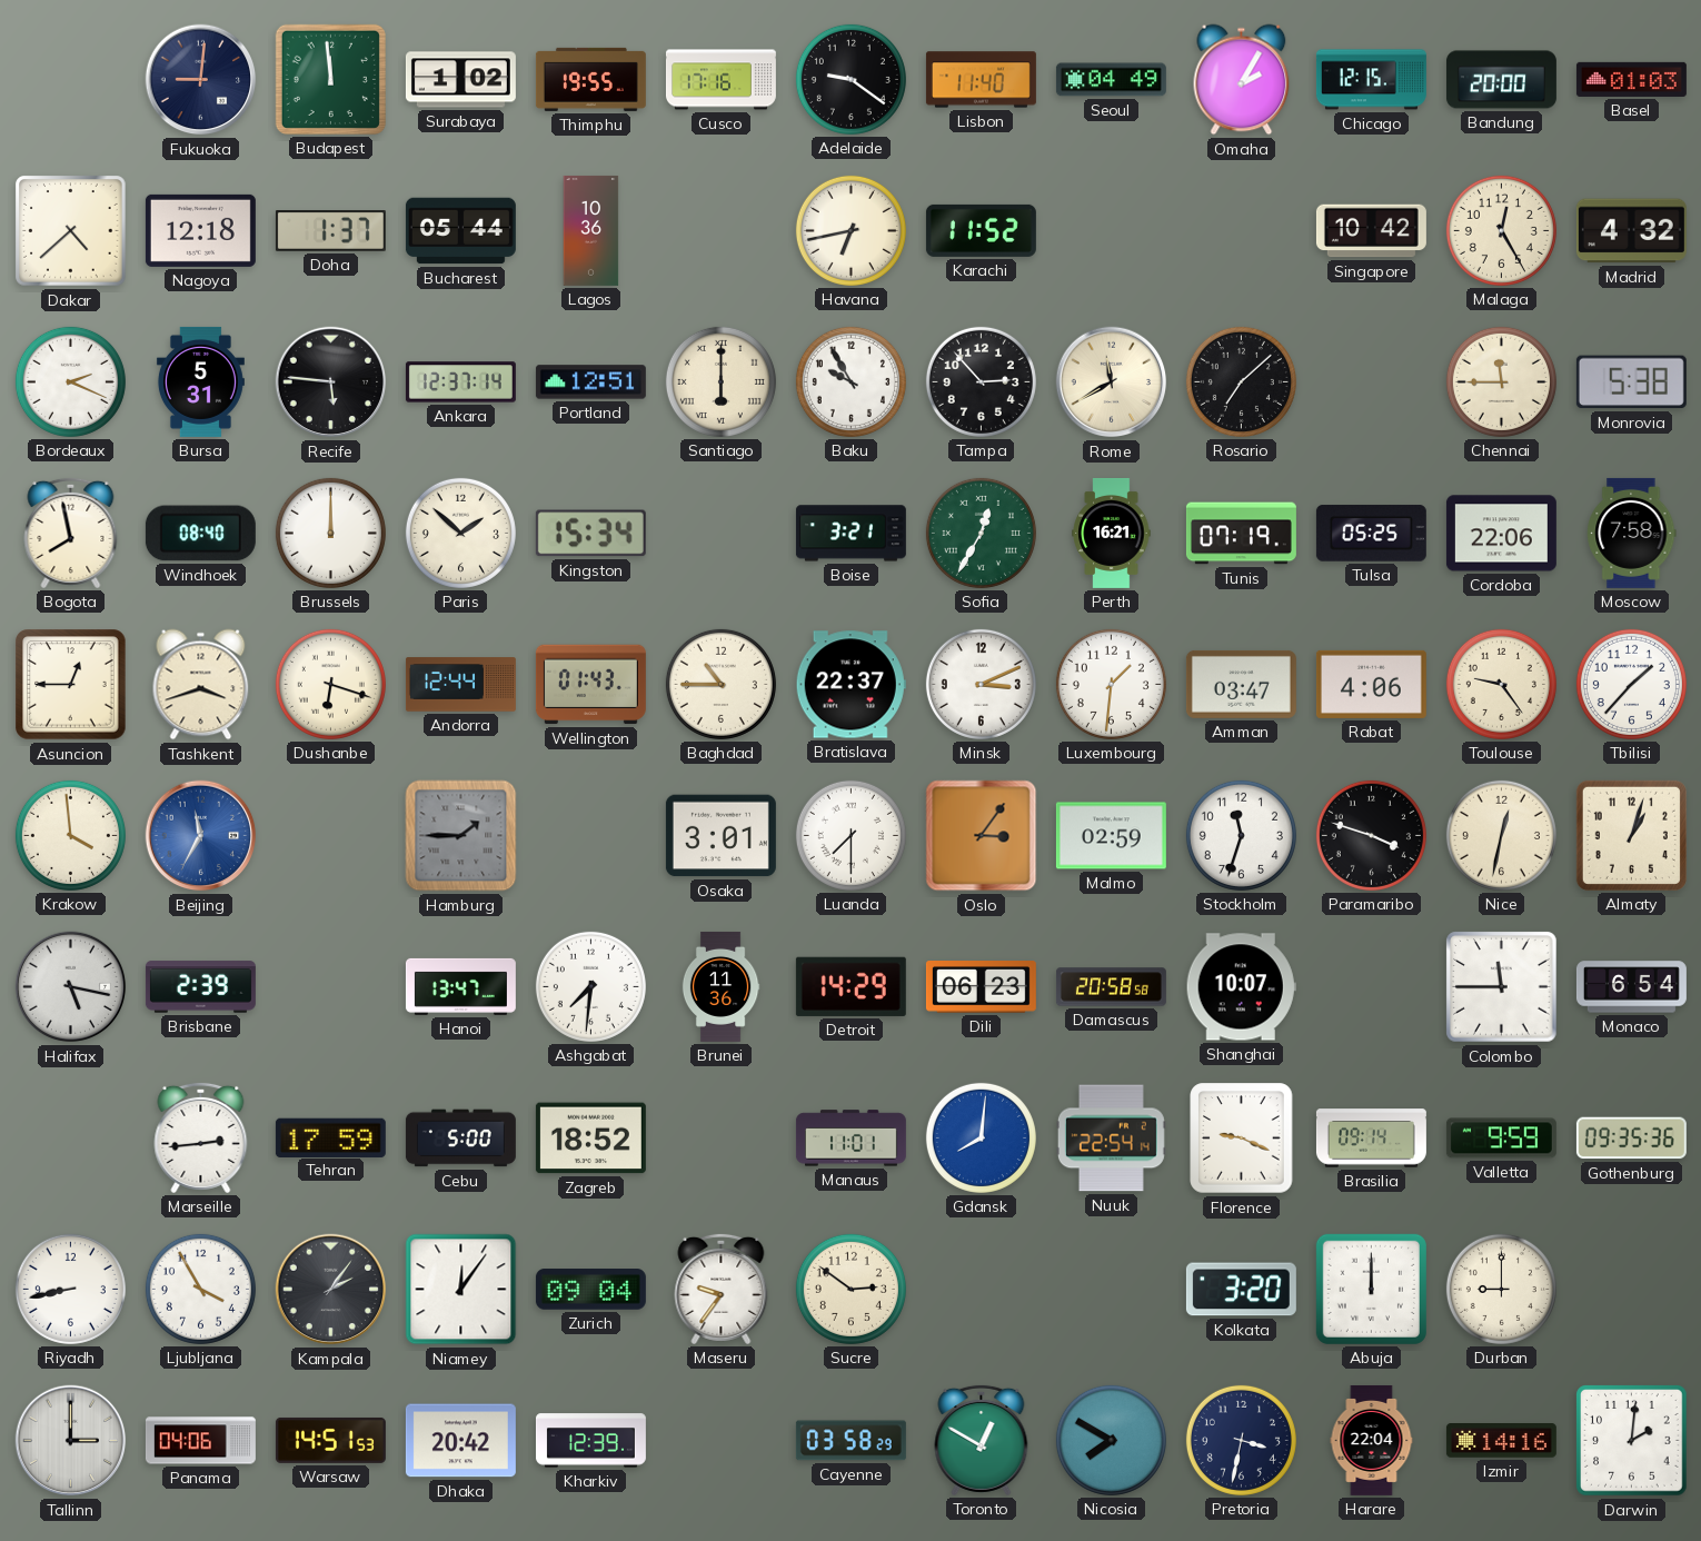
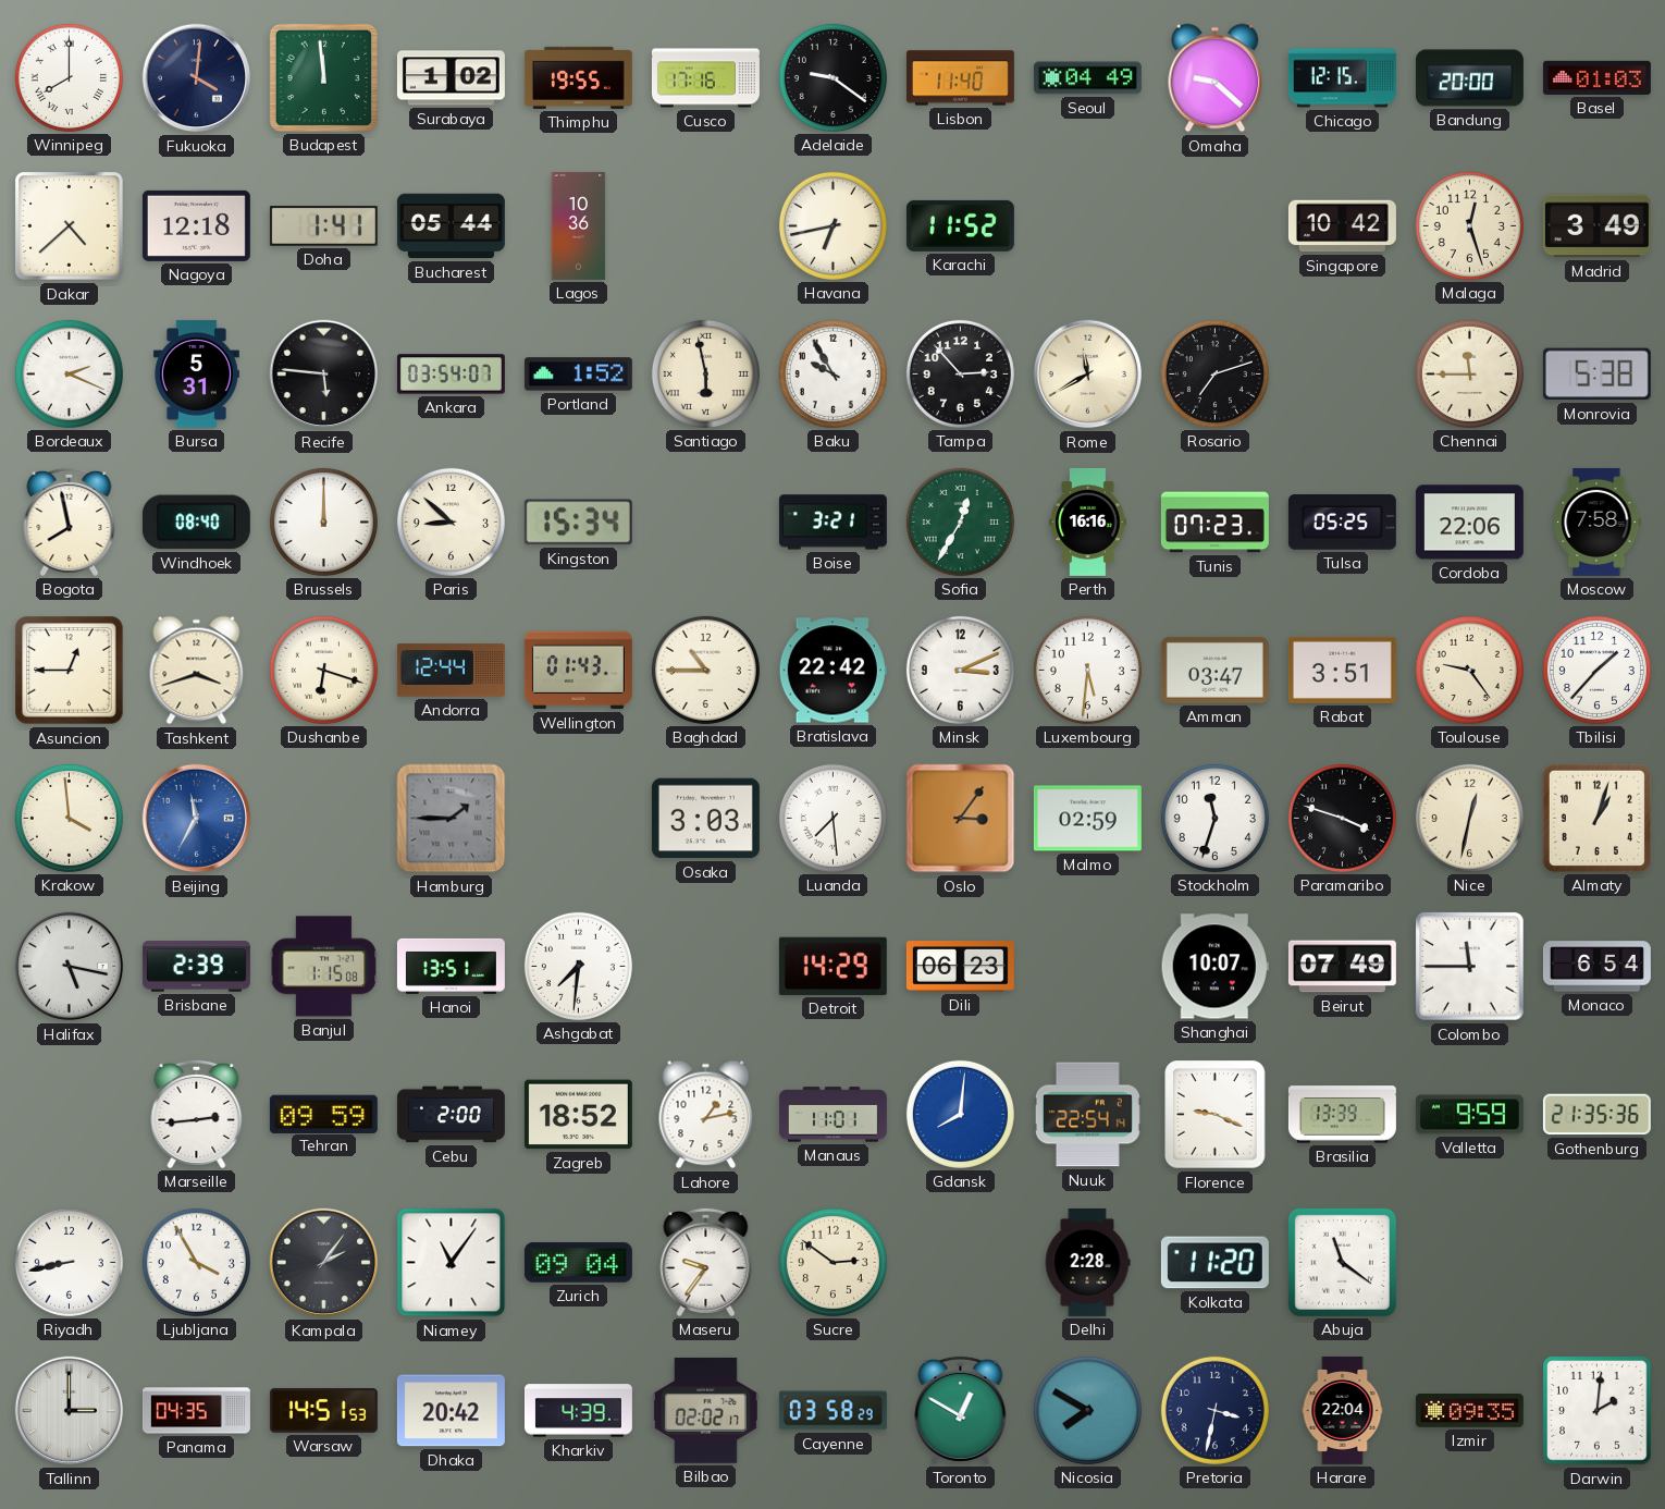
Winnipeg: none -> 8:00 (69, 77)
Fukuoka: 9:01 -> 4:01 (197, 78)
Omaha: 2:05 -> 9:22 (1216, 78)
Doha: 1:37 -> 1:41 (323, 226)
Malaga: 12:25 -> 12:27 (1469, 225)
Madrid: 4:32 -> 3:49 (1596, 226)
Ankara: 12:37 -> 03:54 (451, 375)
Portland: 12:51 -> 1:52 (578, 375)
Santiago: 6:00 -> 5:58 (705, 373)
Rosario: 7:08 -> 7:12 (1214, 373)
Paris: 1:52 -> 8:52 (451, 522)
Perth: 16:21 -> 16:16 (1088, 522)
Tunis: 07:19 -> 07:23 (1214, 523)
Bratislava: 22:37 -> 22:42 (832, 671)
Luxembourg: 1:31 -> 5:31 (1087, 670)
Rabat: 4:06 -> 3:51 (1342, 670)
Osaka: 3:01 -> 3:03 (705, 819)
Luanda: 7:30 -> 7:29 (832, 818)
Banjul: none -> 1:15 (324, 967)
Hanoi: 13:47 -> 13:51 (451, 966)
Brunei: 11:36 -> none (720, 986)
Damascus: 20:58 -> none (1111, 987)
Beirut: none -> 07:49 (1342, 967)
Tehran: 17:59 -> 09:59 (323, 1114)
Cebu: 5:00 -> 2:00 (451, 1115)
Lahore: none -> 1:13 (706, 1115)
Brasilia: 09:14 -> 13:39 (1342, 1115)
Gothenburg: 09:35 -> 21:35 (1596, 1115)
Niamey: 12:06 -> 11:06 (452, 1263)
Delhi: none -> 2:28 (1087, 1262)
Kolkata: 3:20 -> 11:20 (1214, 1263)
Abuja: 12:00 -> 11:21 (1342, 1262)
Durban: 9:00 -> none (1501, 1289)
Panama: 04:06 -> 04:35 (196, 1411)
Kharkiv: 12:39 -> 4:39 (578, 1411)
Bilbao: none -> 02:02 (705, 1410)
Izmir: 14:16 -> 09:35 (1469, 1411)
